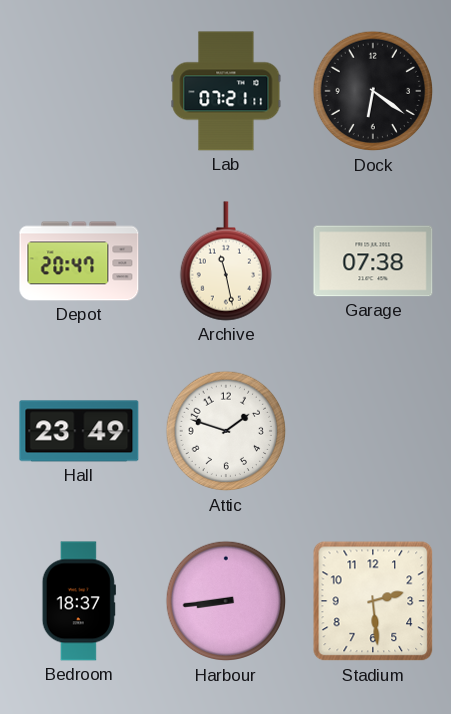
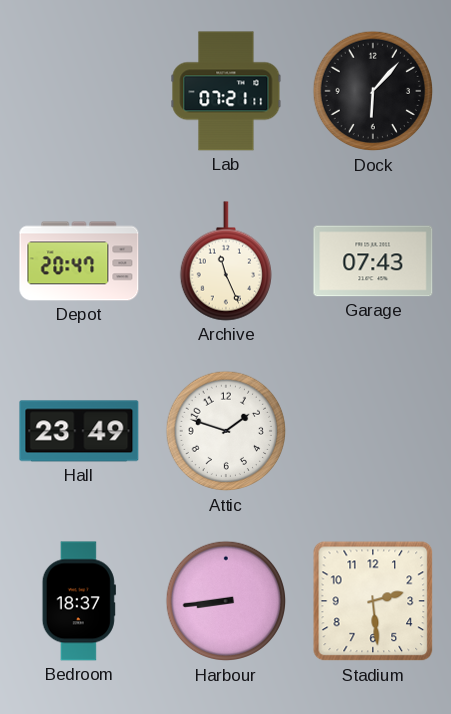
Dock: 6:21 -> 6:07 (373, 91)
Archive: 11:28 -> 11:26 (226, 261)
Garage: 07:38 -> 07:43 (373, 261)
